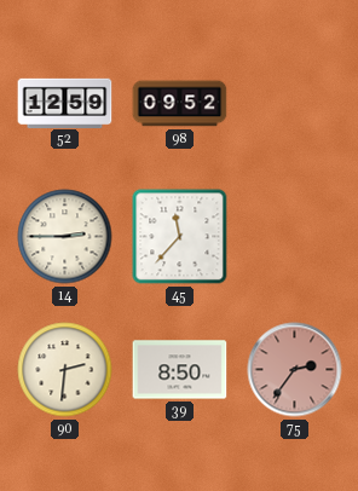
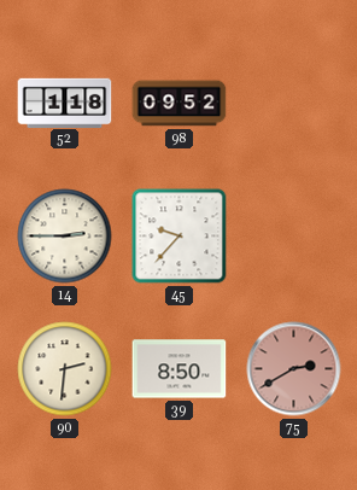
52: 12:59 -> 1:18 (65, 103)
45: 11:37 -> 9:37 (180, 237)
75: 2:36 -> 2:40 (294, 369)
